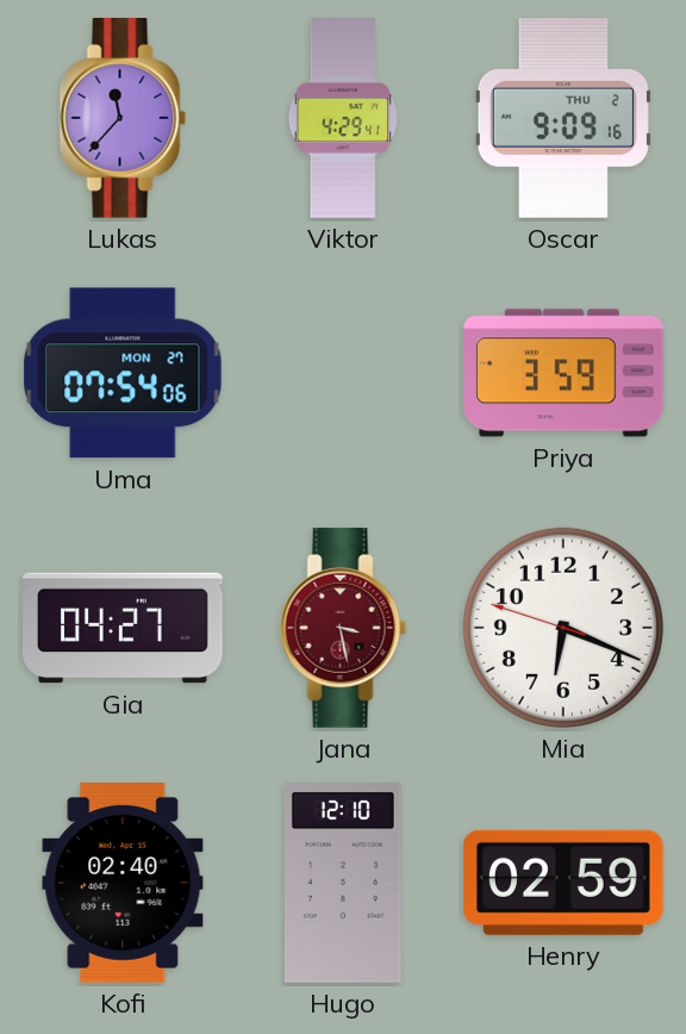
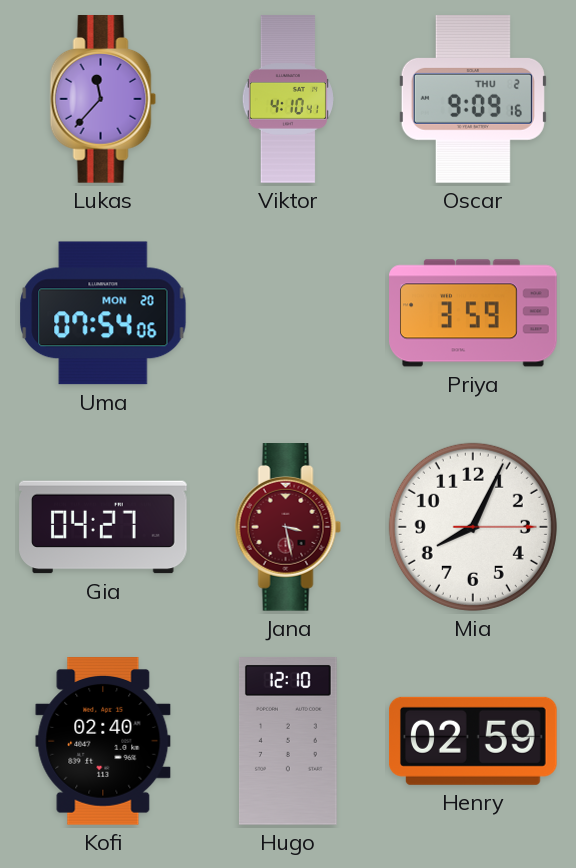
Viktor: 4:29 -> 4:10 (288, 99)
Uma date: MON 27 -> MON 20 (103, 313)
Mia: 6:18 -> 8:04 (473, 527)
